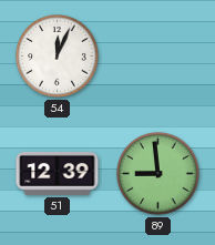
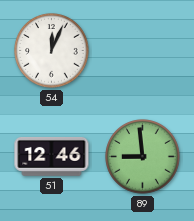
51: 12:39 -> 12:46 (52, 156)
